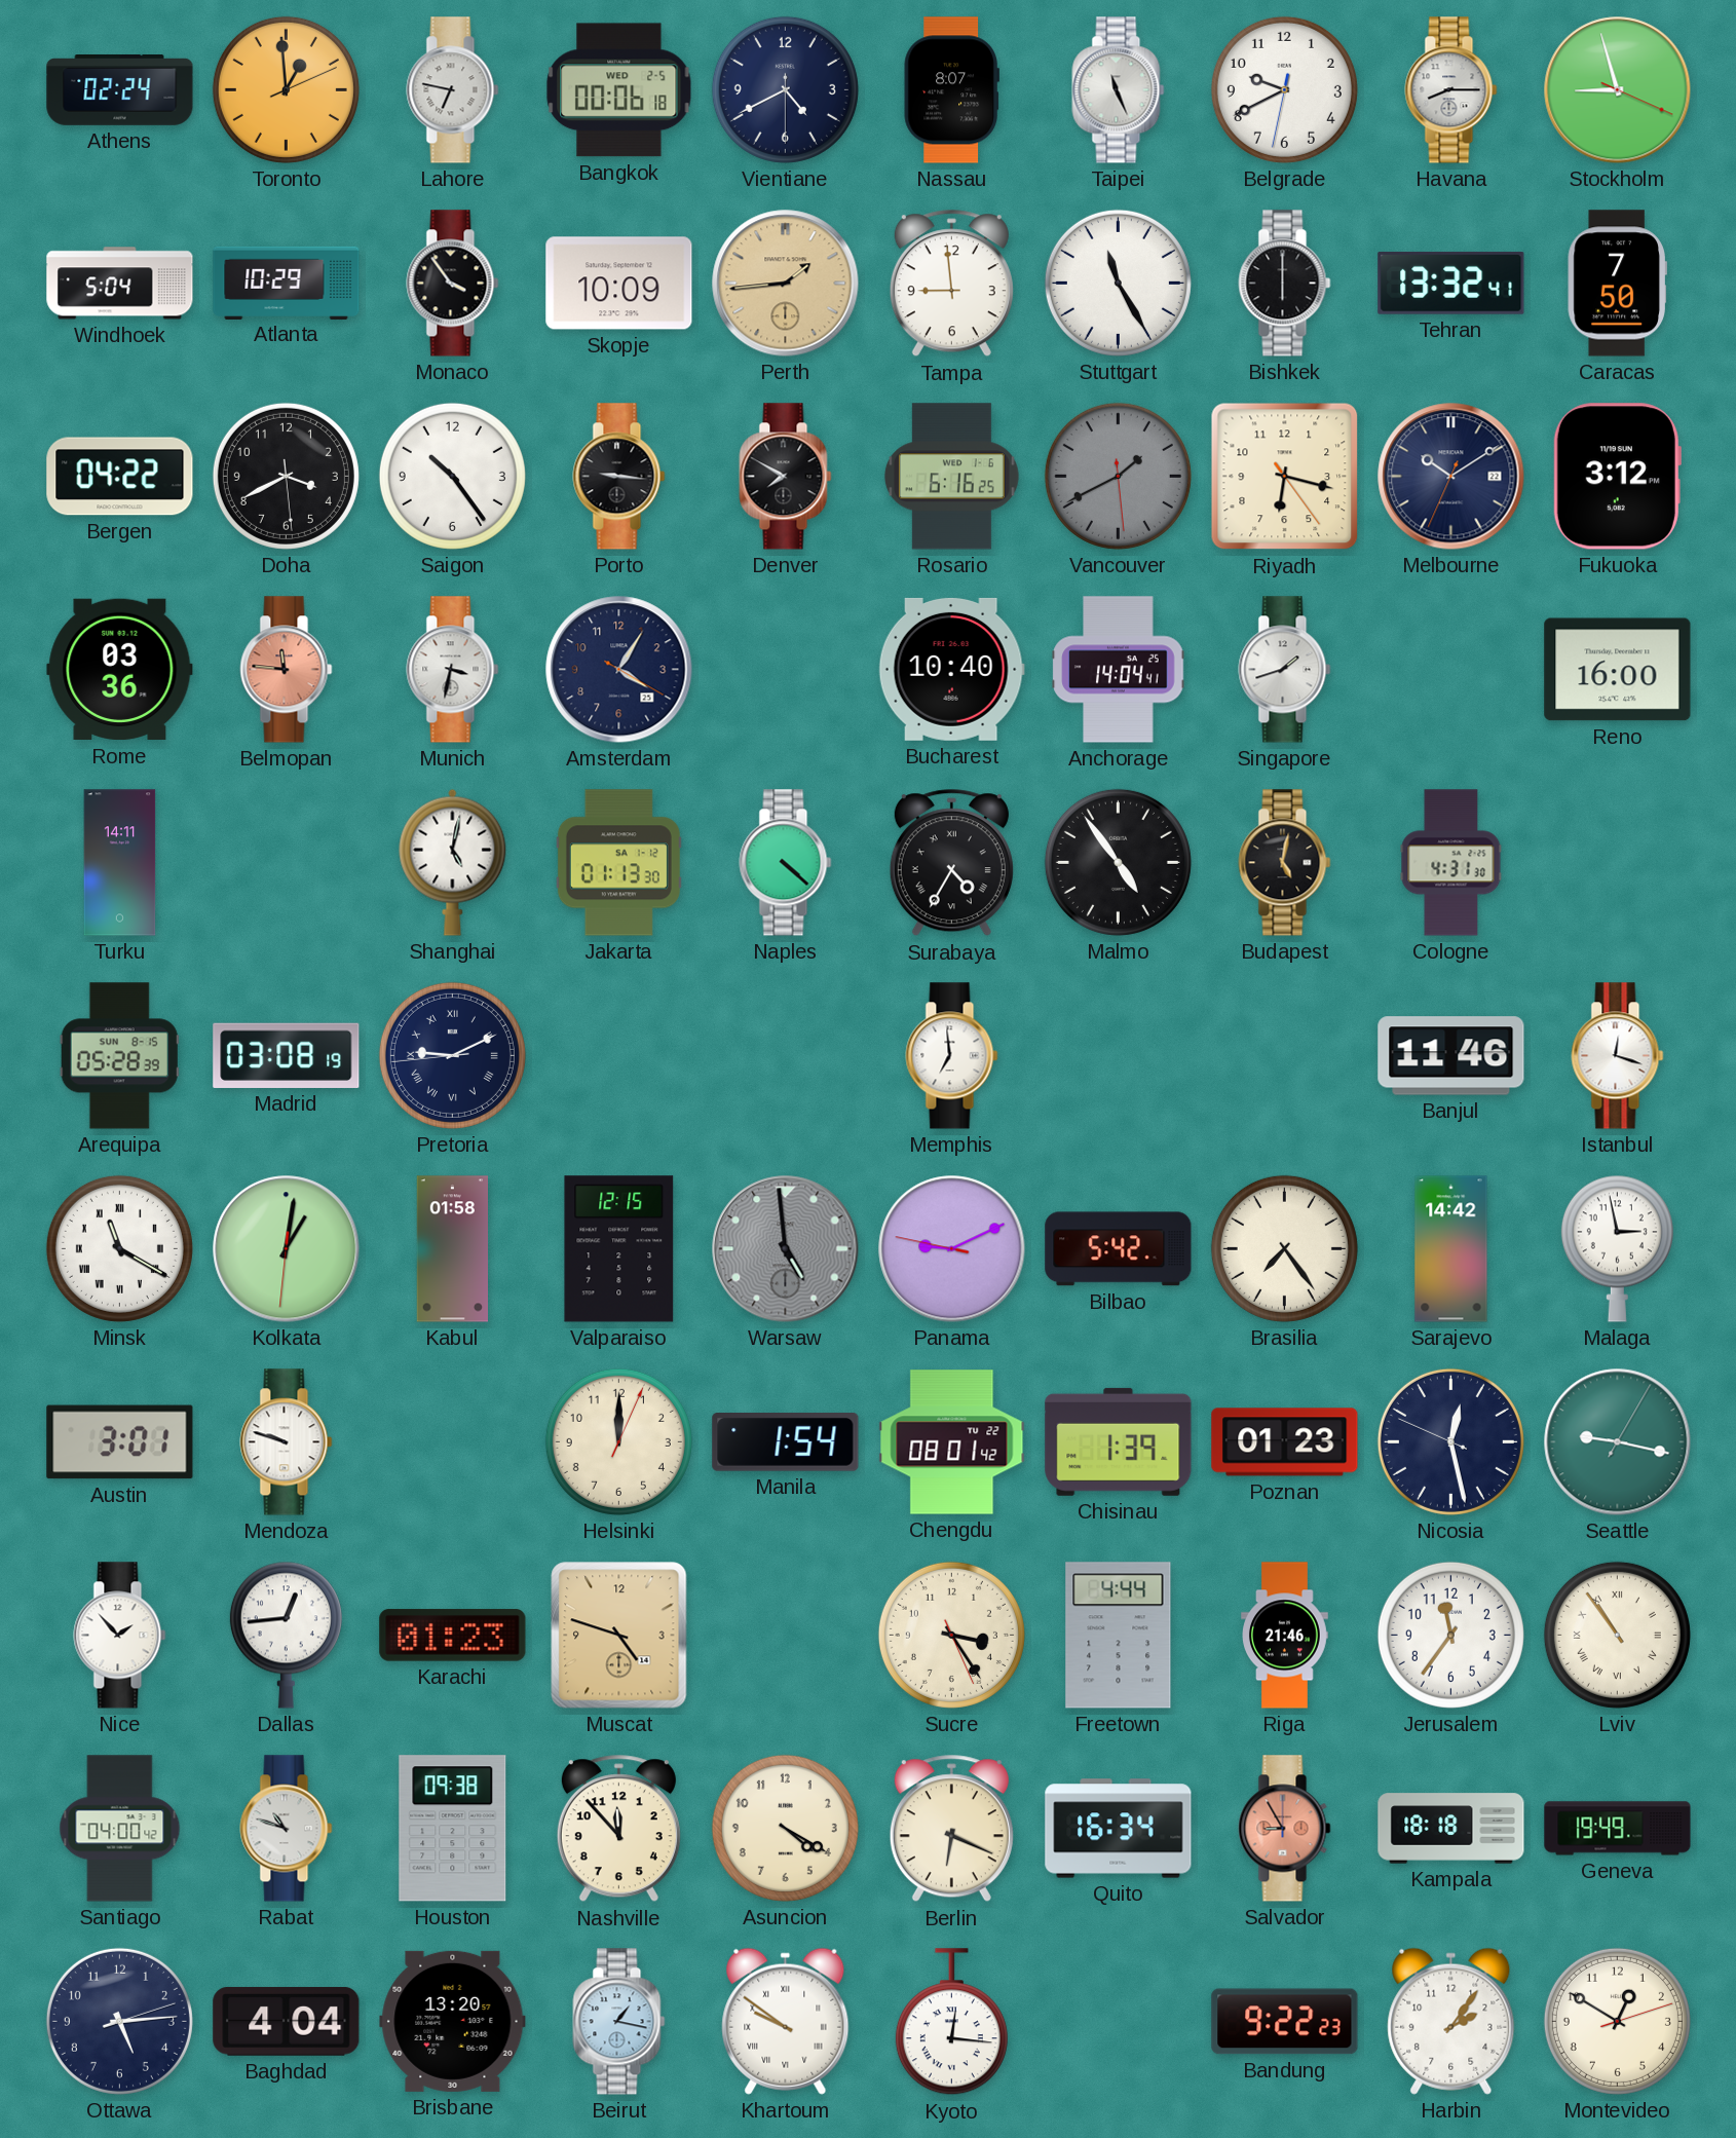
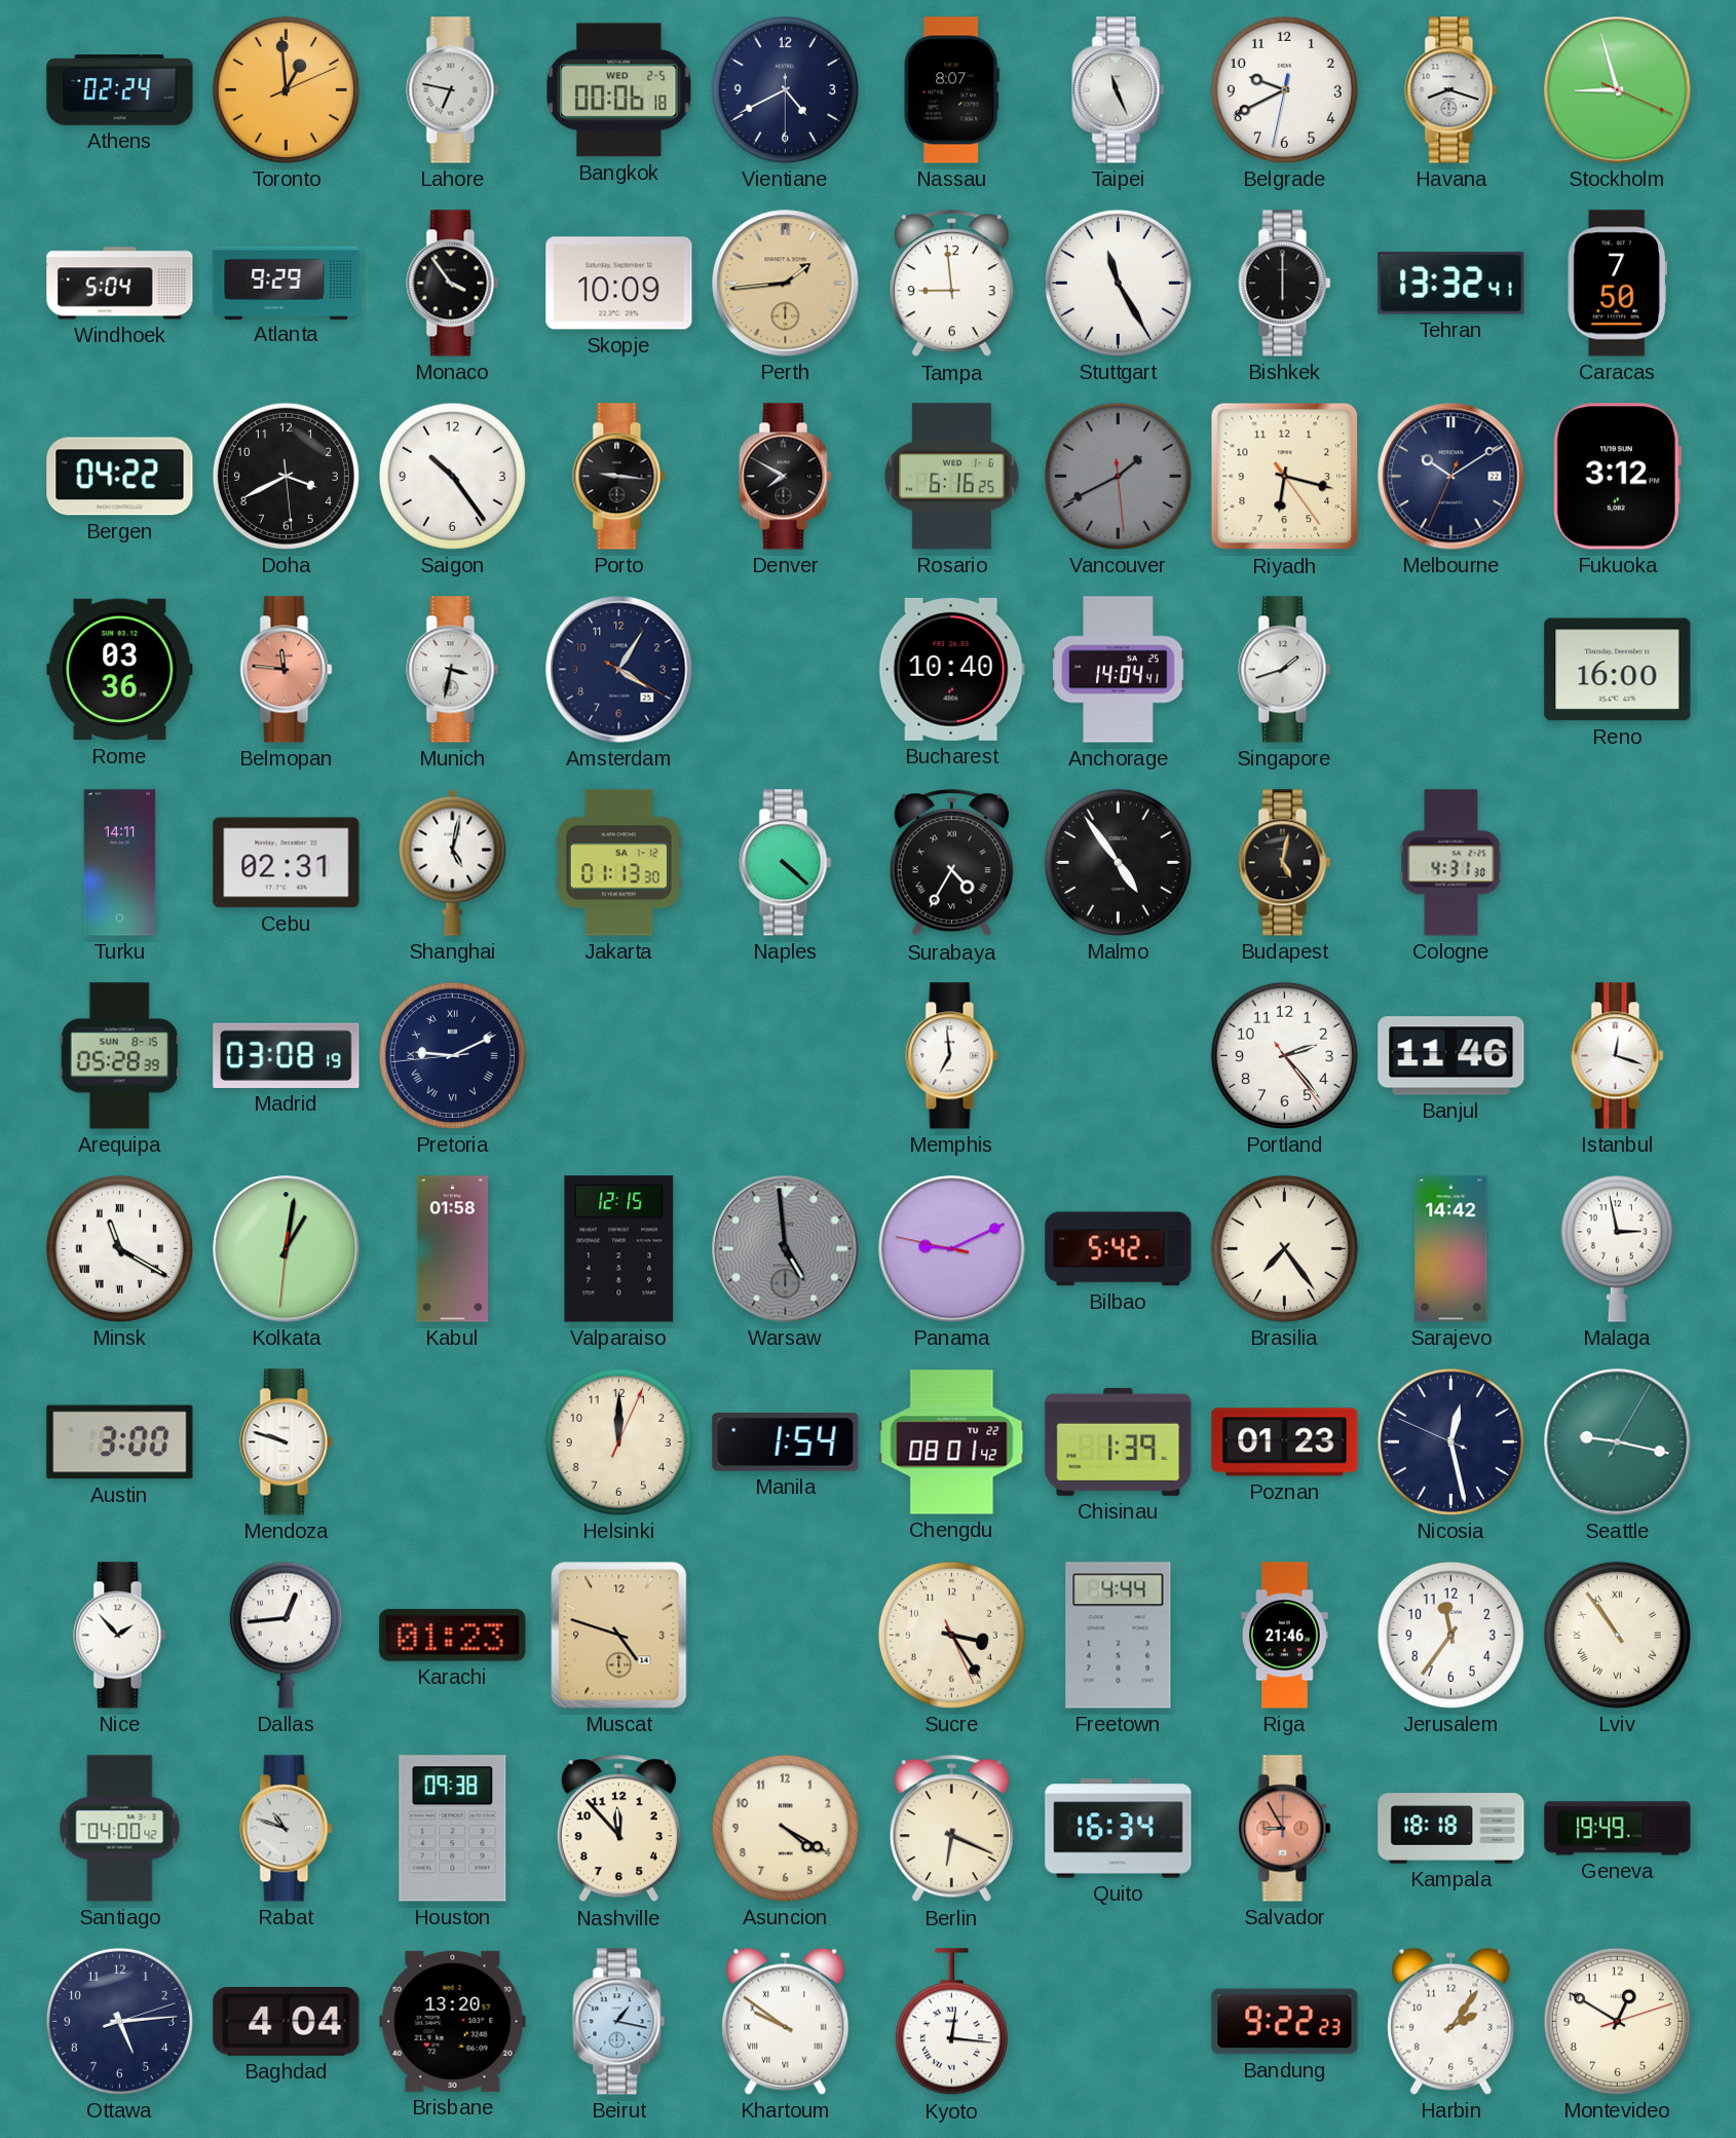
Havana: 8:15 -> 8:18 (1451, 90)
Atlanta: 10:29 -> 9:29 (287, 283)
Cebu: none -> 02:31 (287, 863)
Portland: none -> 2:23 (1284, 1055)
Austin: 3:01 -> 3:00 (120, 1442)
